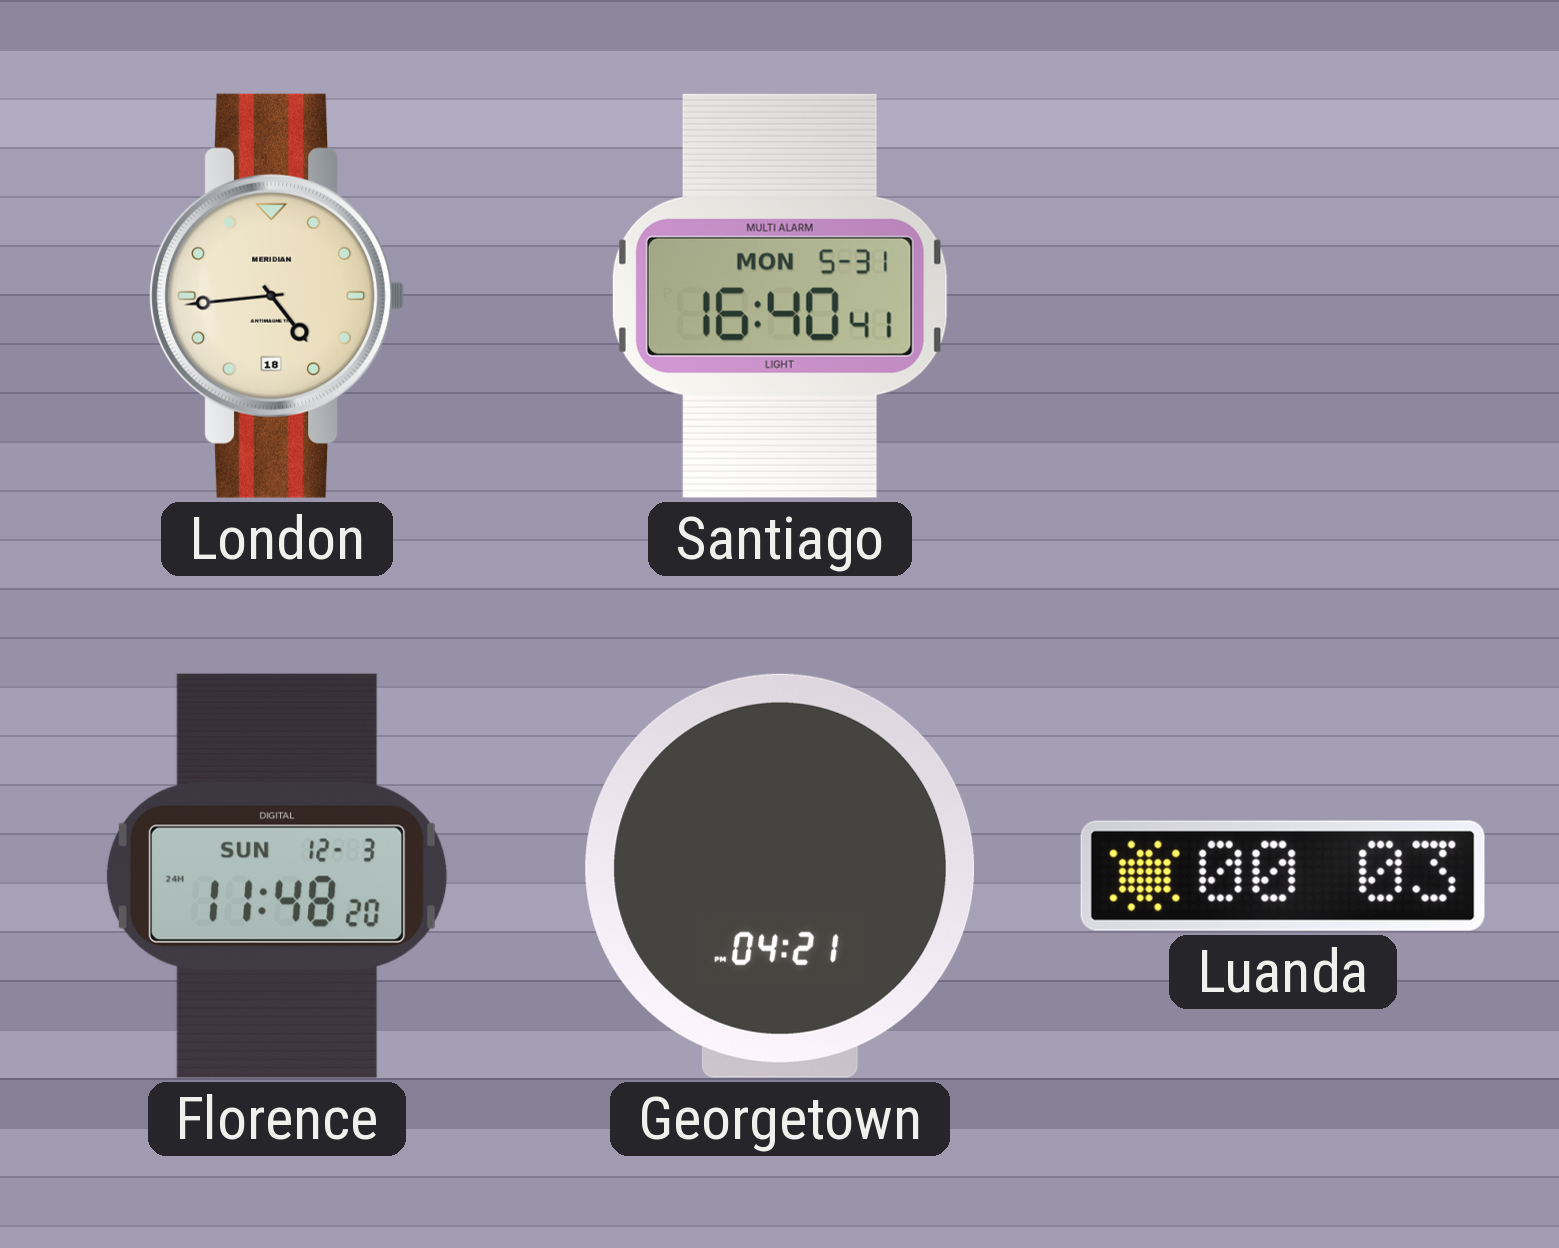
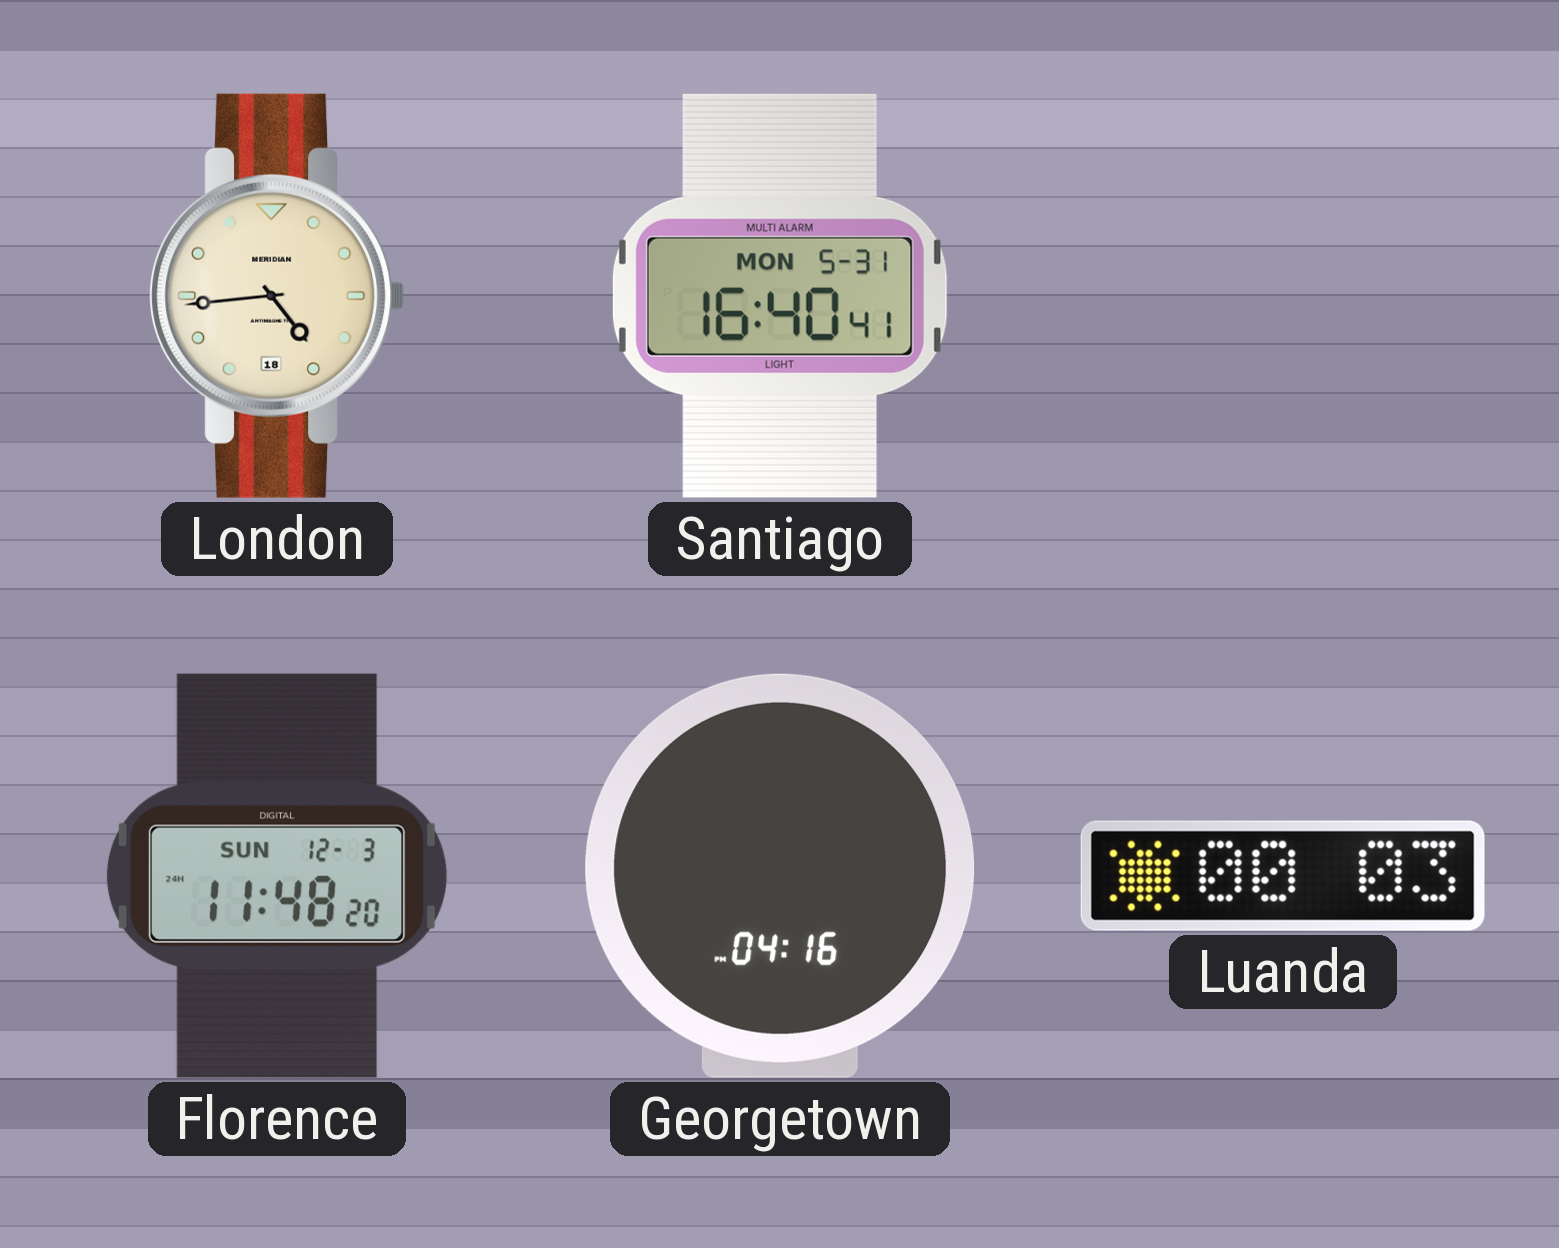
Georgetown: 04:21 -> 04:16 (780, 876)
